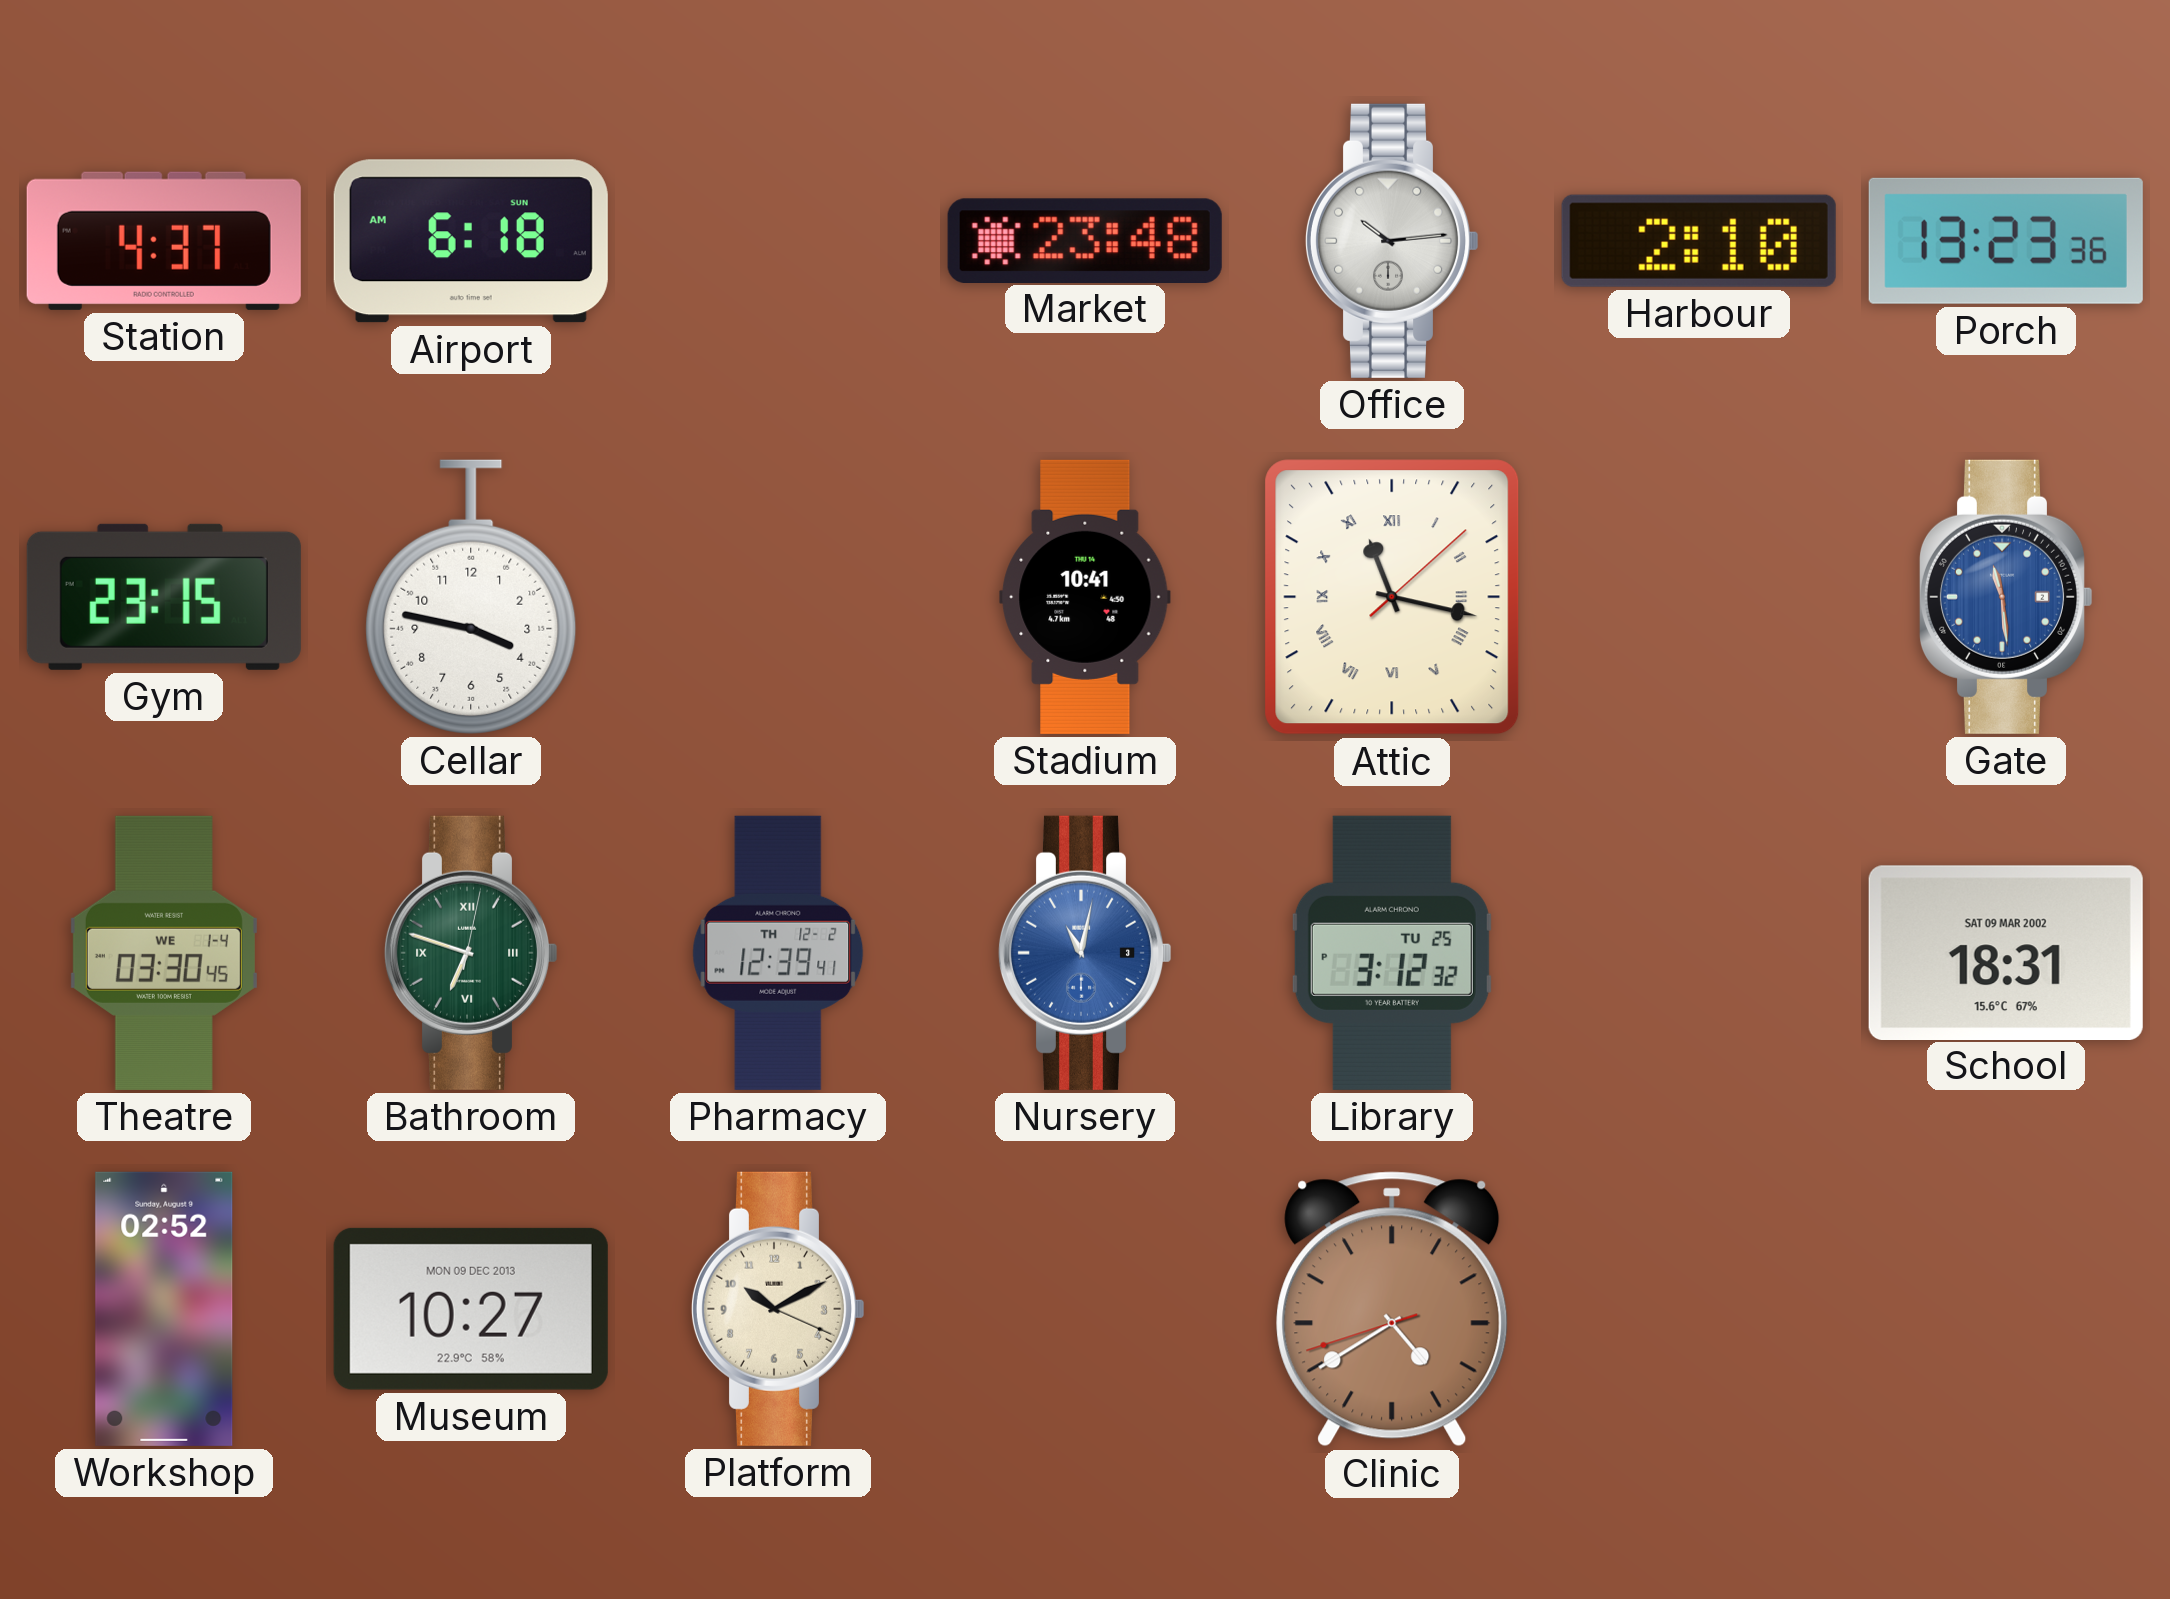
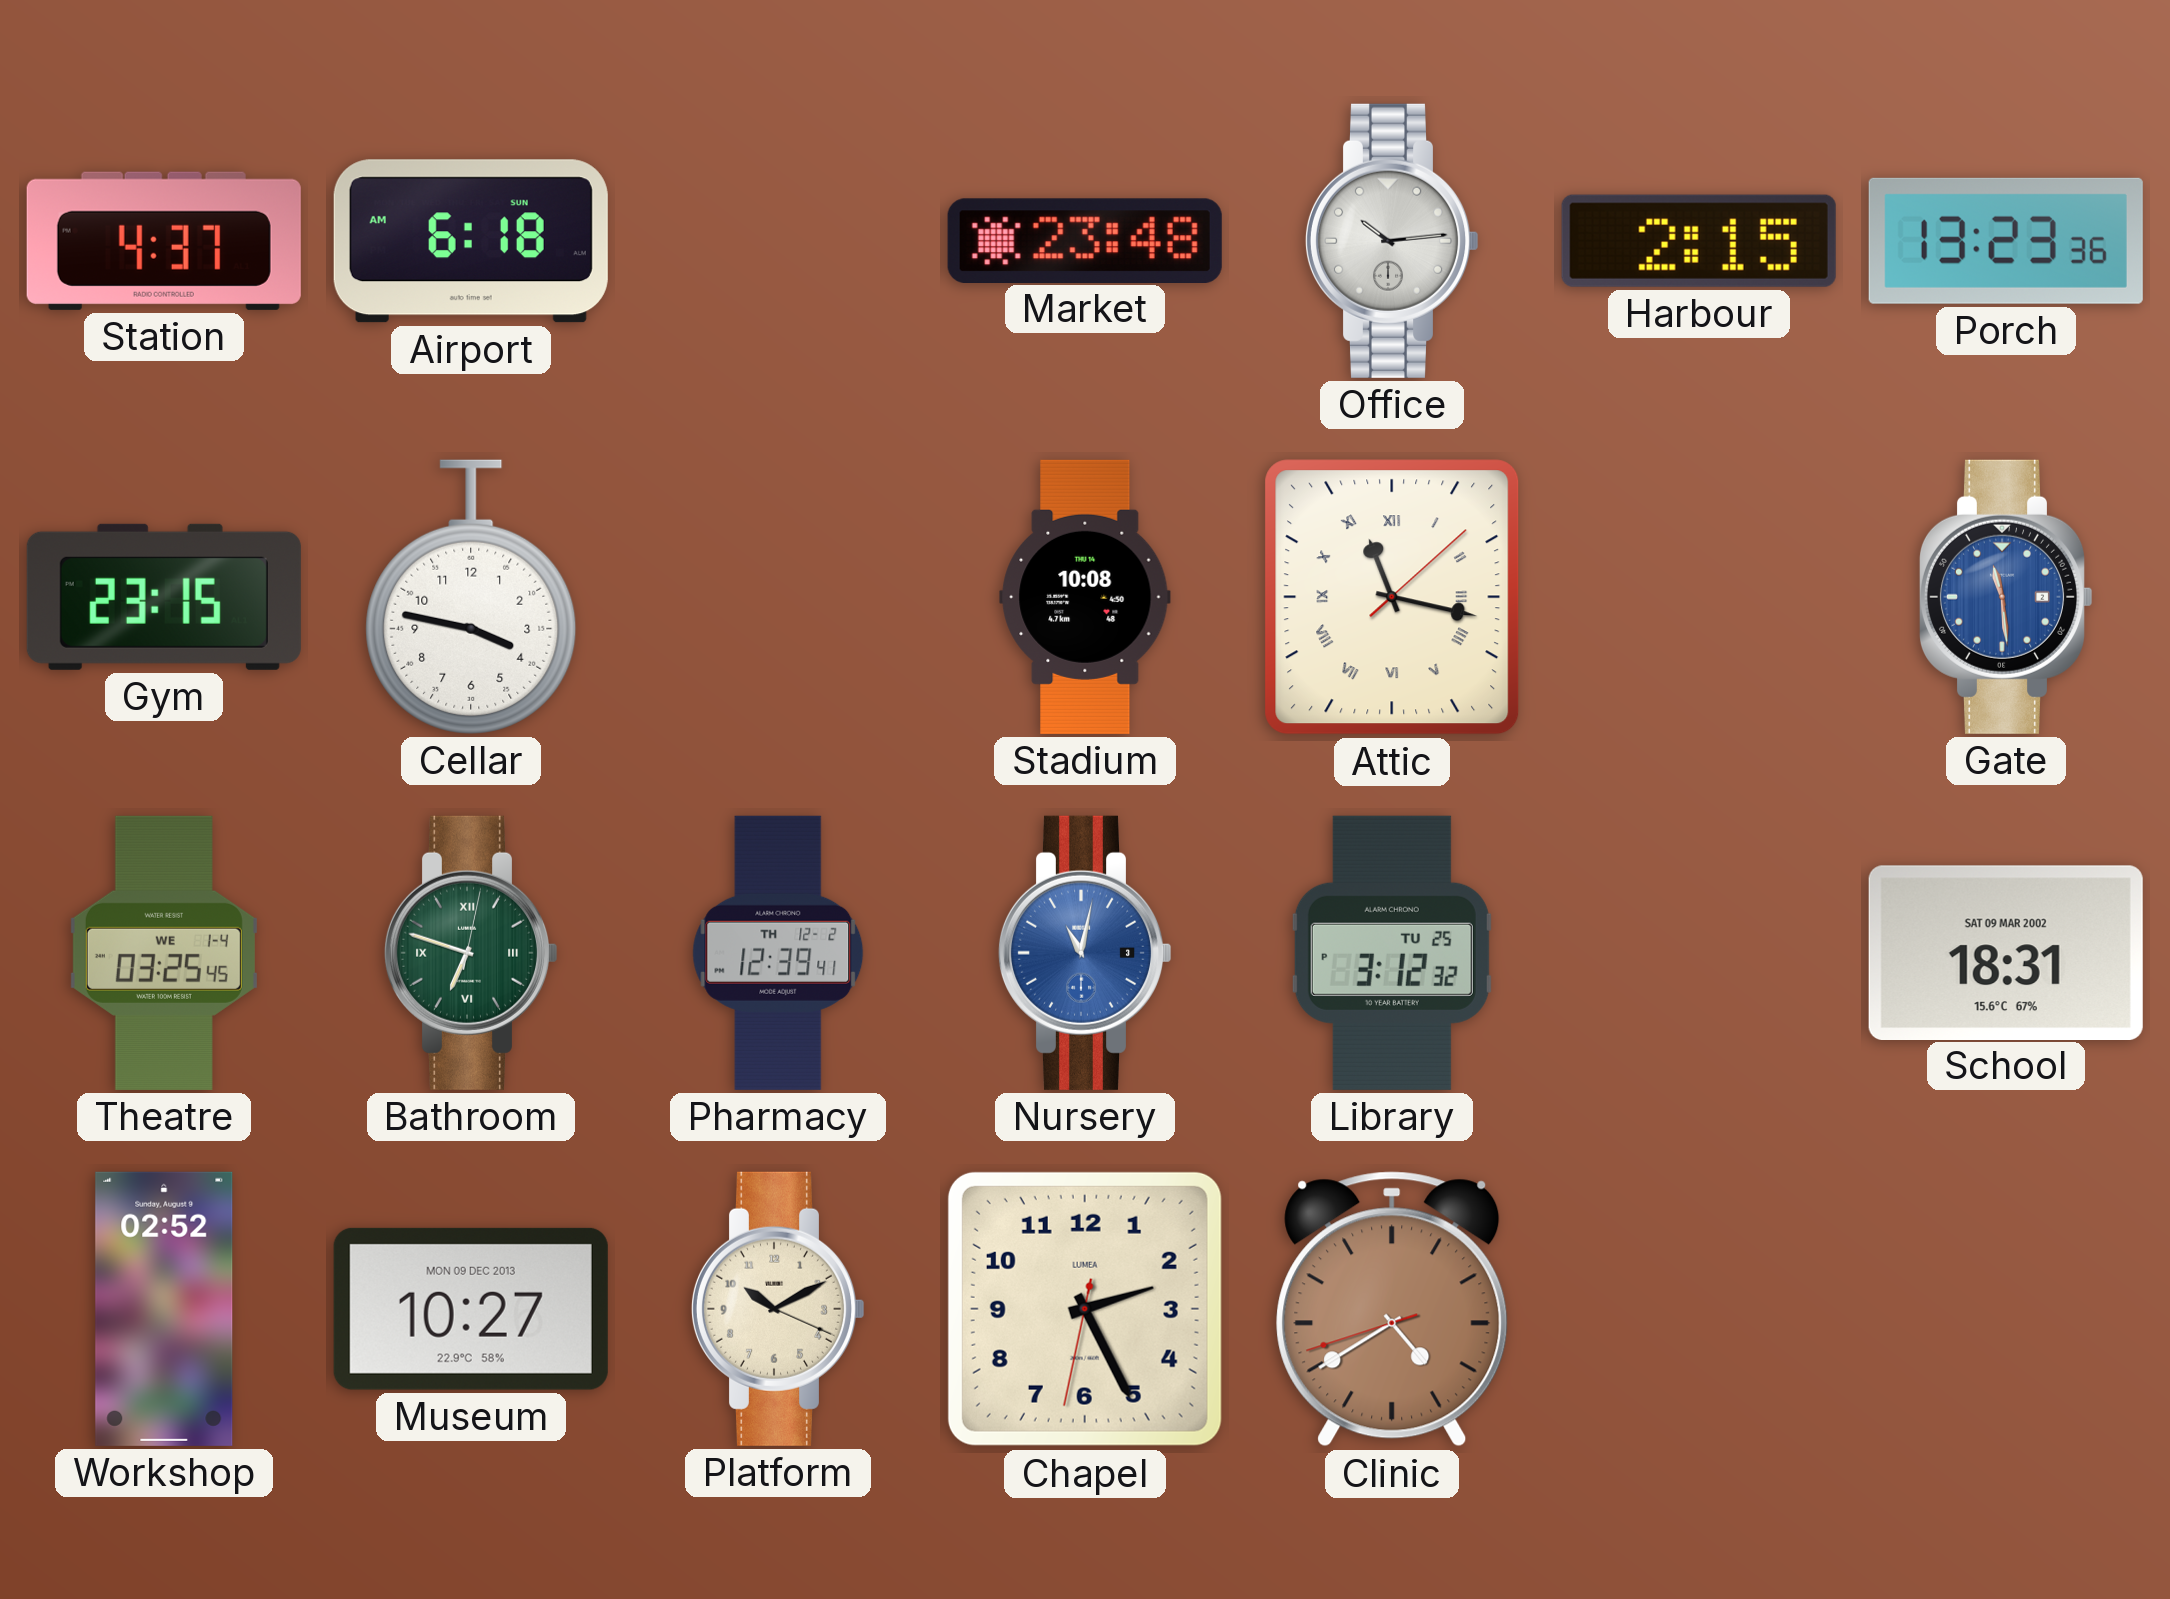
Harbour: 2:10 -> 2:15 (1699, 241)
Stadium: 10:41 -> 10:08 (1085, 597)
Theatre: 03:30 -> 03:25 (164, 953)
Chapel: none -> 2:25 (1085, 1309)
